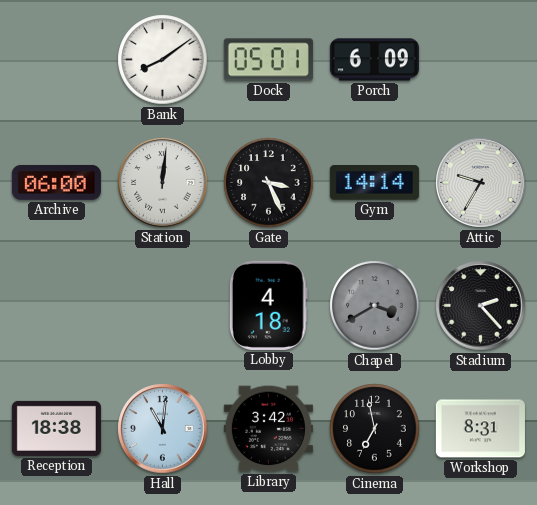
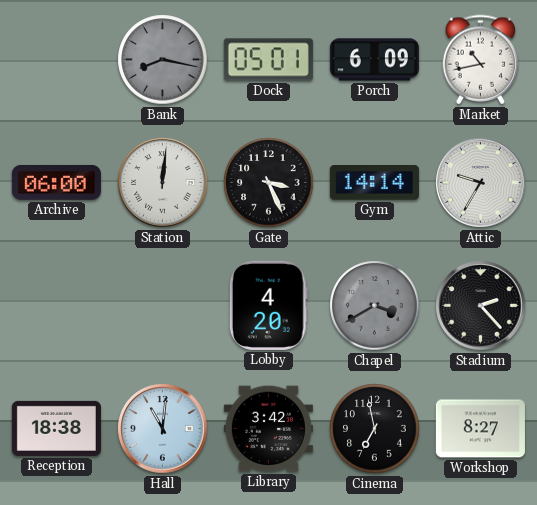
Bank: 8:09 -> 8:17 (163, 60)
Bank dial: white -> grey (163, 60)
Market: none -> 10:43 (481, 60)
Lobby: 4:18 -> 4:20 (268, 305)
Workshop: 8:31 -> 8:27 (480, 429)
